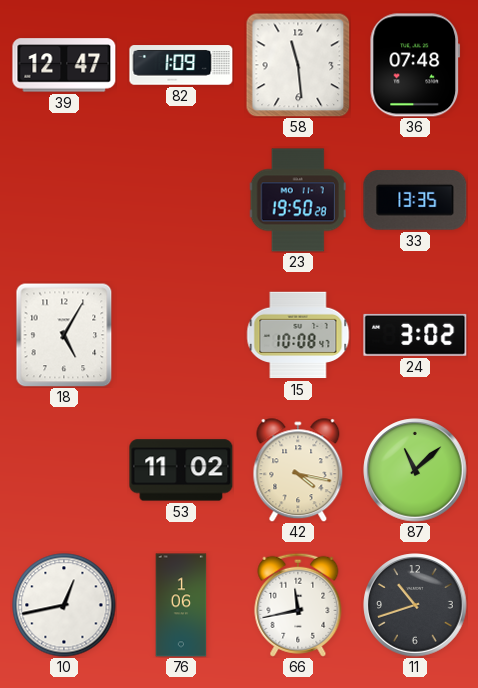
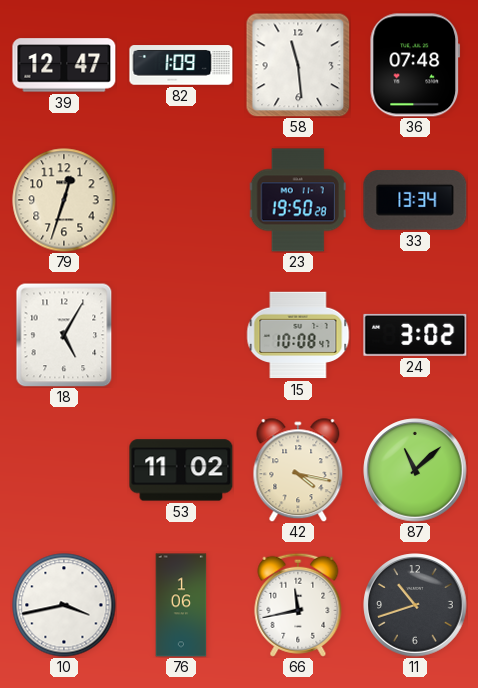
79: none -> 12:33 (64, 200)
33: 13:35 -> 13:34 (415, 200)
10: 12:43 -> 3:43 (64, 605)
